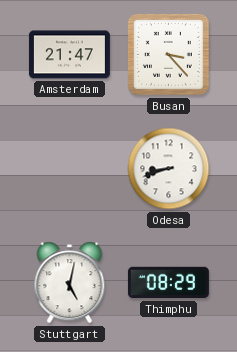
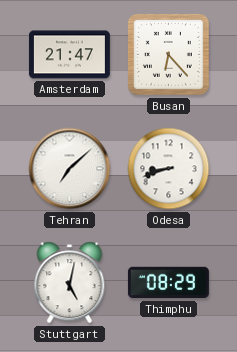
Busan: 3:23 -> 6:23 (168, 54)
Tehran: none -> 7:08 (70, 169)
